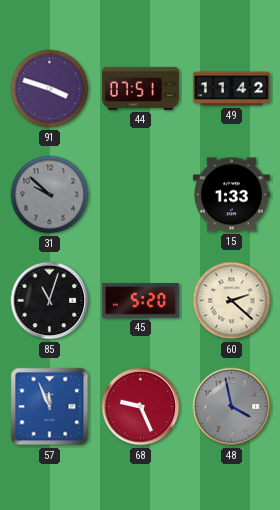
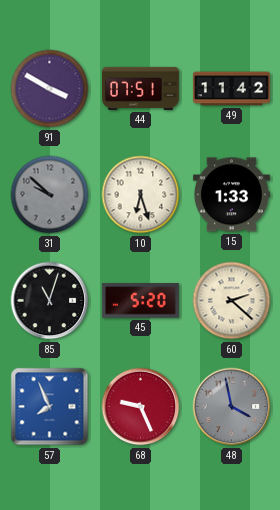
91: 3:48 -> 3:50 (50, 89)
10: none -> 6:27 (141, 195)
57: 11:56 -> 7:56 (50, 407)
